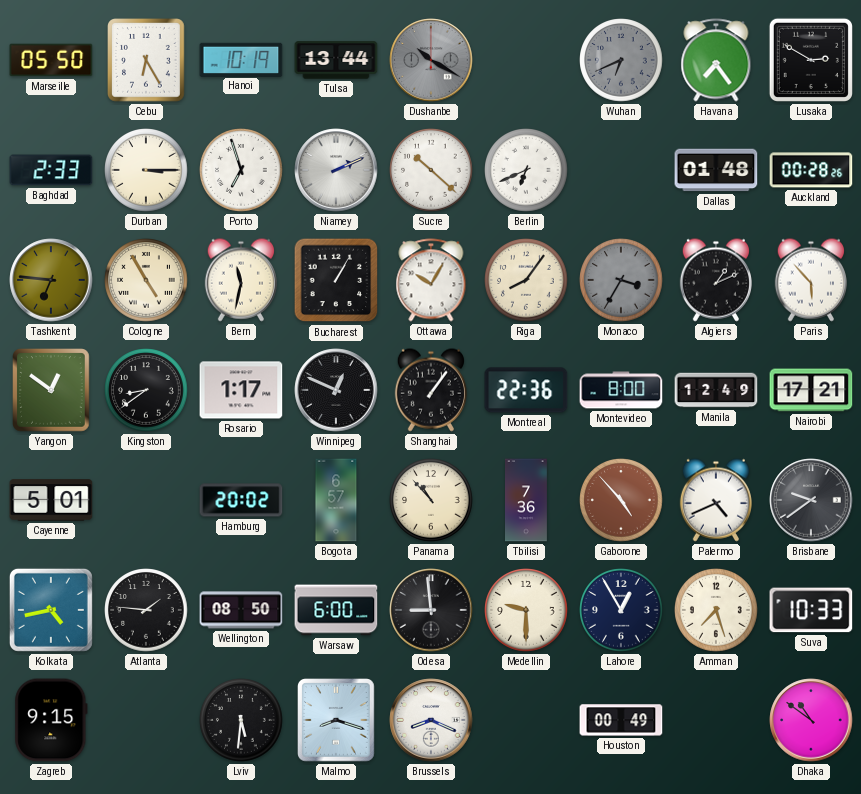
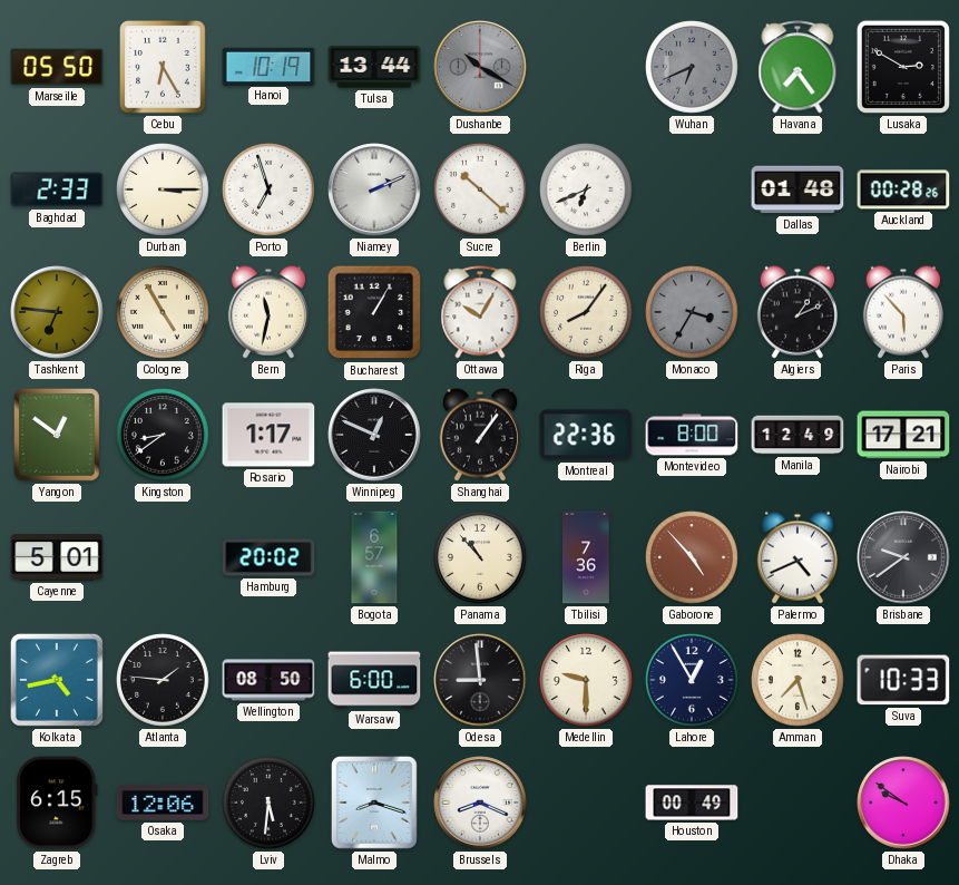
Zagreb: 9:15 -> 6:15 (57, 803)
Osaka: none -> 12:06 (163, 803)
Dhaka: 10:51 -> 9:51 (903, 803)
